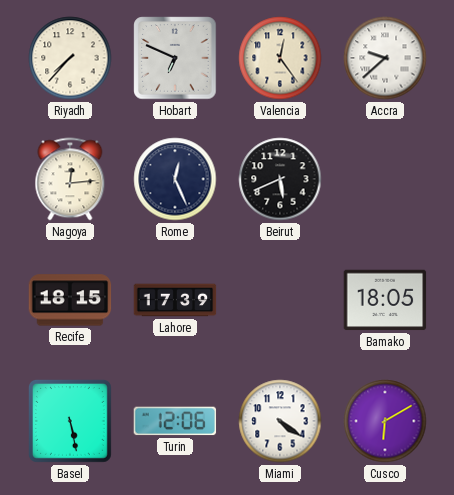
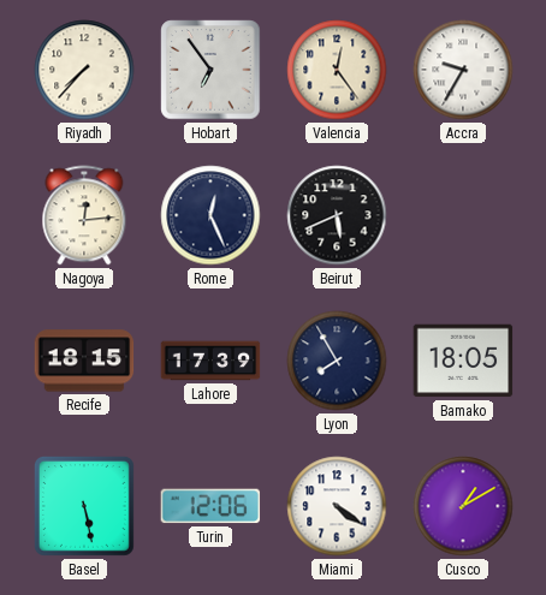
Hobart: 6:49 -> 6:54 (210, 70)
Accra: 9:38 -> 9:35 (463, 70)
Lyon: none -> 7:55 (337, 361)
Cusco: 6:10 -> 1:10 (463, 506)
